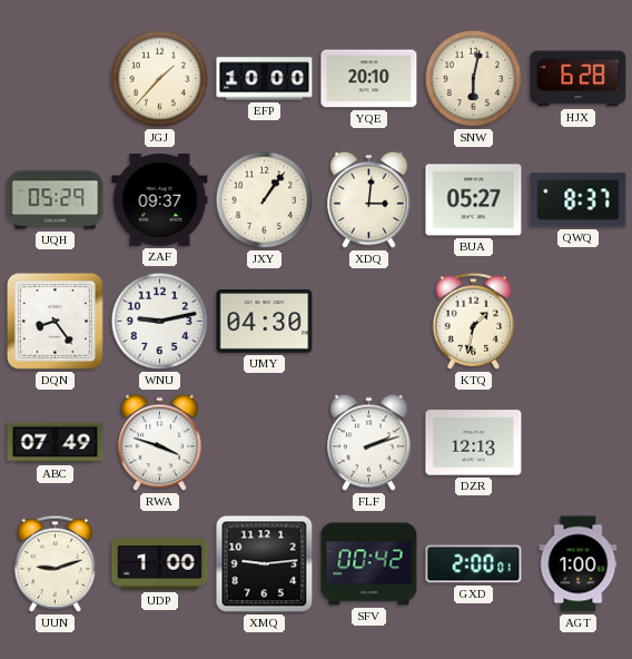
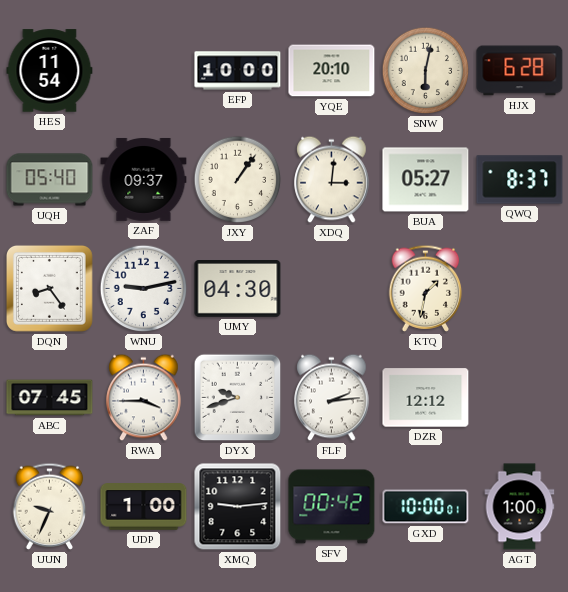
HES: none -> 11:54 (50, 71)
JGJ: 1:37 -> none (160, 79)
UQH: 05:29 -> 05:40 (50, 180)
ABC: 07:49 -> 07:45 (50, 398)
RWA: 3:48 -> 3:45 (144, 398)
DYX: none -> 9:42 (238, 398)
FLF: 2:12 -> 2:14 (332, 398)
DZR: 12:13 -> 12:12 (426, 398)
UUN: 9:12 -> 9:34 (50, 506)
GXD: 2:00 -> 10:00 (426, 507)
